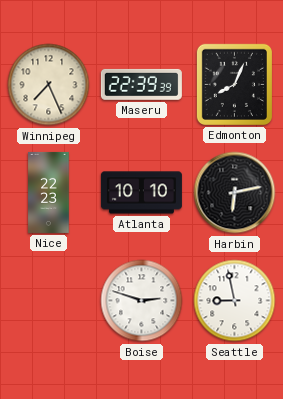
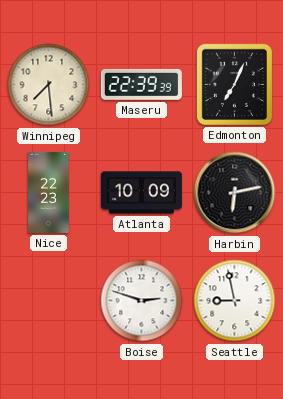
Winnipeg: 7:26 -> 7:29 (49, 85)
Edmonton: 8:04 -> 7:04 (234, 84)
Atlanta: 10:10 -> 10:09 (141, 193)
